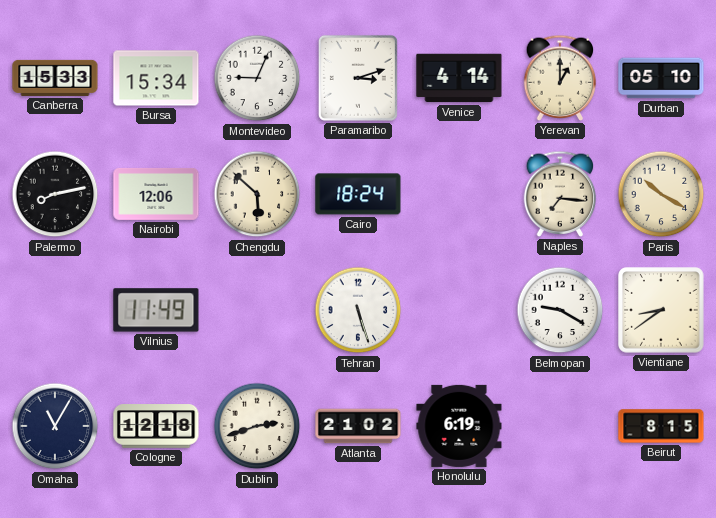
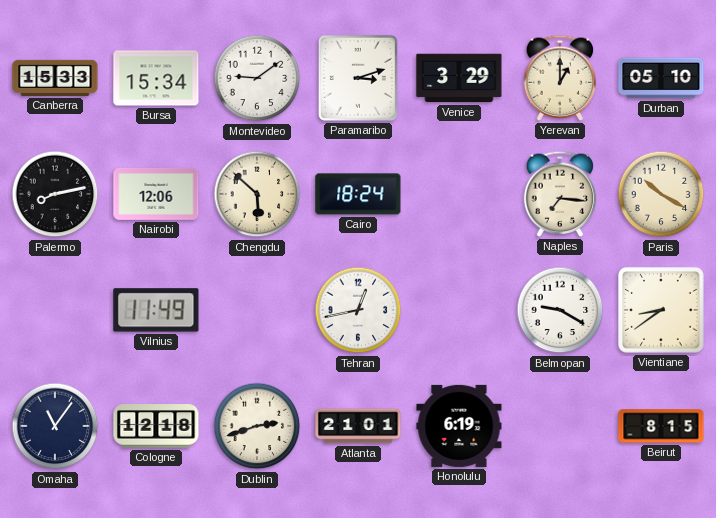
Montevideo: 9:04 -> 9:09 (257, 78)
Venice: 4:14 -> 3:29 (459, 78)
Tehran: 5:27 -> 12:43 (358, 310)
Omaha: 11:05 -> 11:06 (55, 426)
Atlanta: 21:02 -> 21:01 (358, 426)
